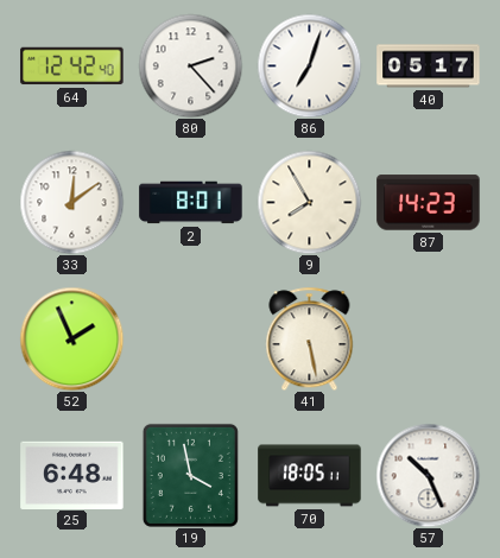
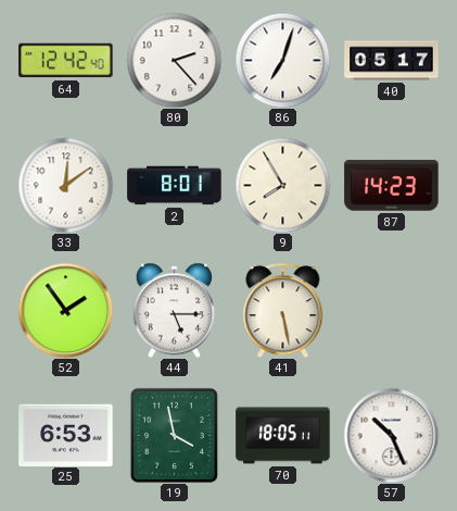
52: 1:56 -> 1:54 (65, 310)
44: none -> 5:15 (174, 310)
25: 6:48 -> 6:53 (66, 435)
